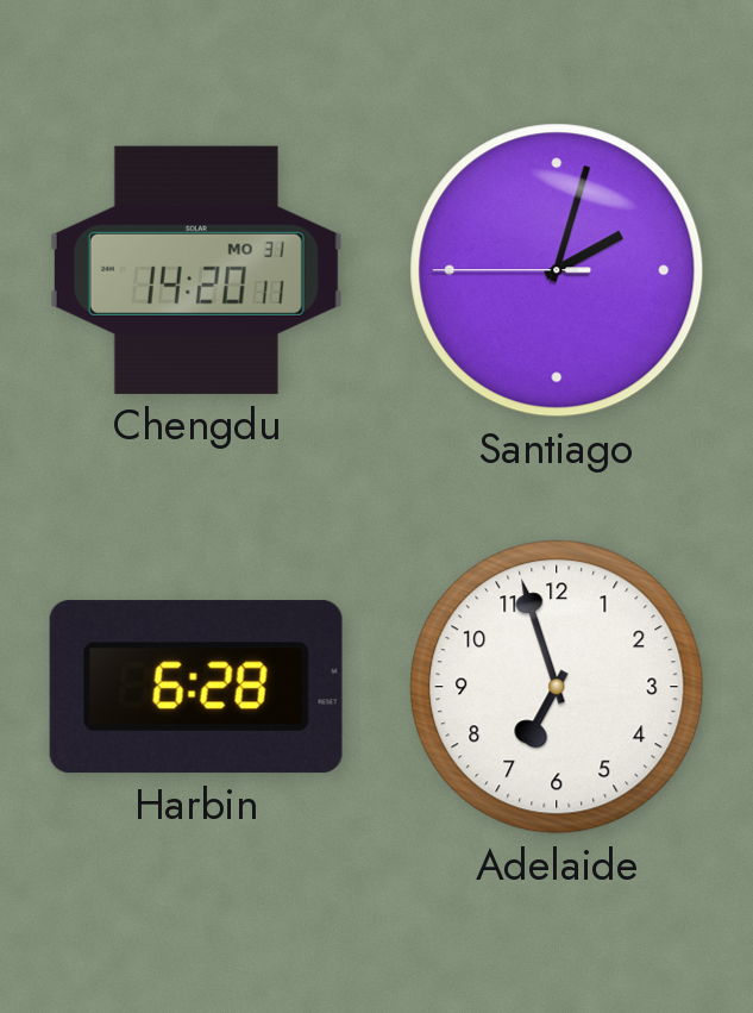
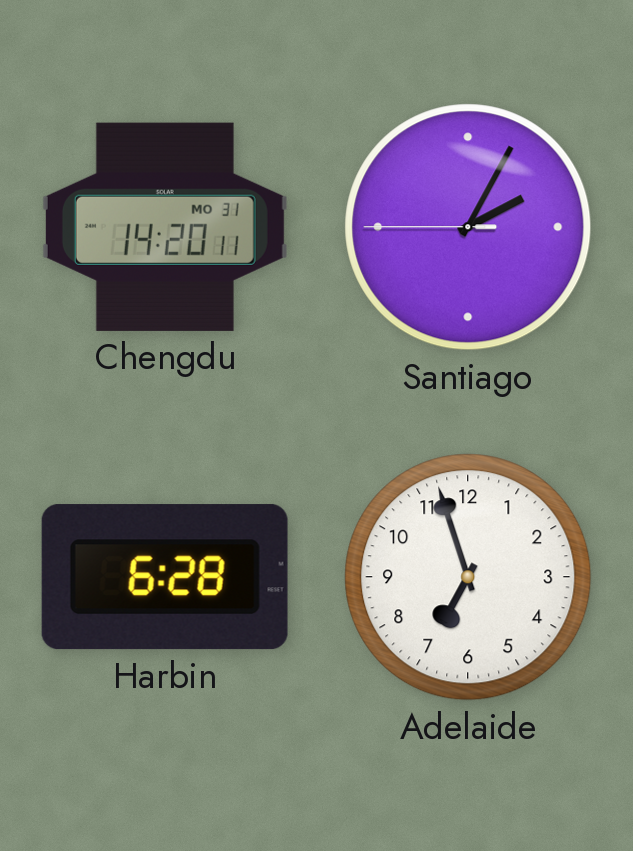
Santiago: 2:02 -> 2:04 (468, 227)
